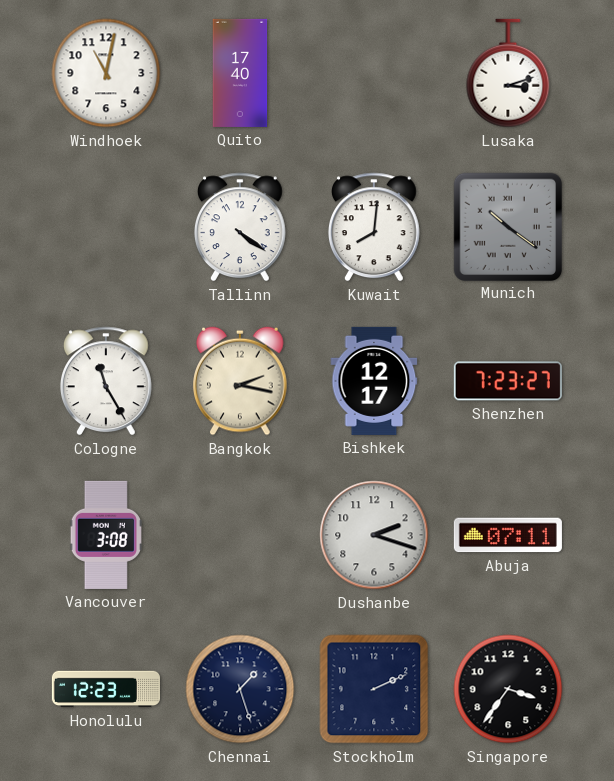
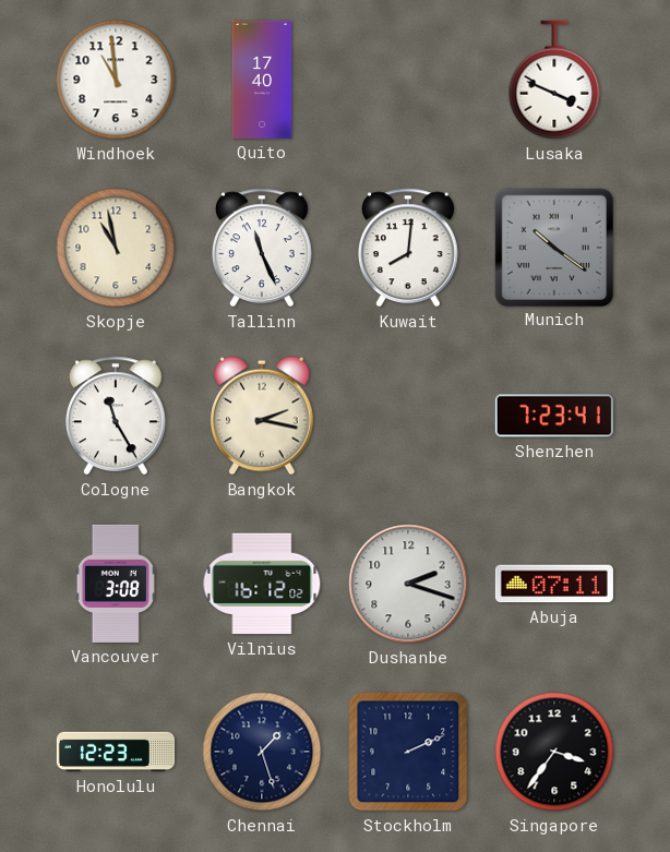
Windhoek: 11:02 -> 10:59 (116, 80)
Lusaka: 3:12 -> 3:49 (554, 80)
Skopje: none -> 10:58 (116, 248)
Tallinn: 4:21 -> 11:26 (262, 248)
Bishkek: 12:17 -> none (374, 381)
Shenzhen: 7:23:27 -> 7:23:41 (554, 416)
Vilnius: none -> 16:12 (262, 584)
